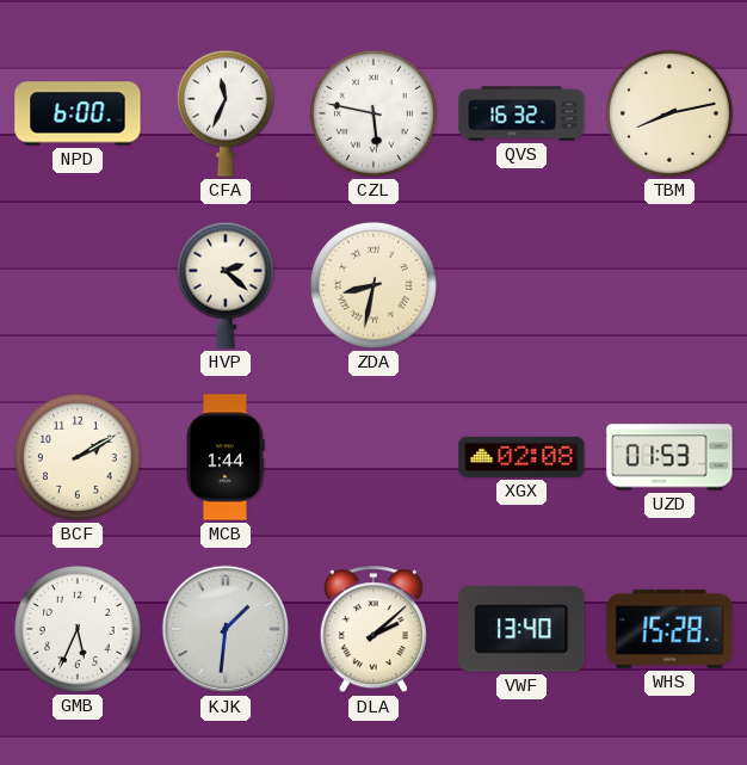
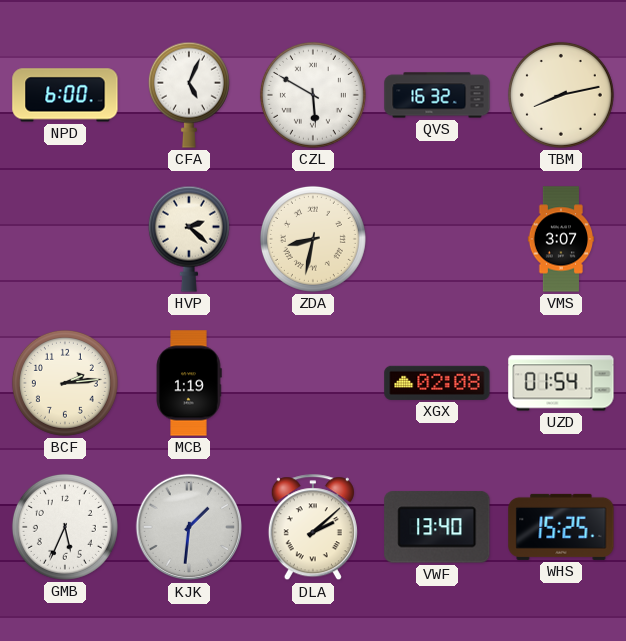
CFA: 11:34 -> 5:04 (189, 95)
CZL: 5:47 -> 5:50 (313, 95)
VMS: none -> 3:07 (561, 239)
BCF: 2:10 -> 2:14 (65, 383)
MCB: 1:44 -> 1:19 (189, 383)
UZD: 01:53 -> 01:54 (561, 383)
WHS: 15:28 -> 15:25 (561, 527)
